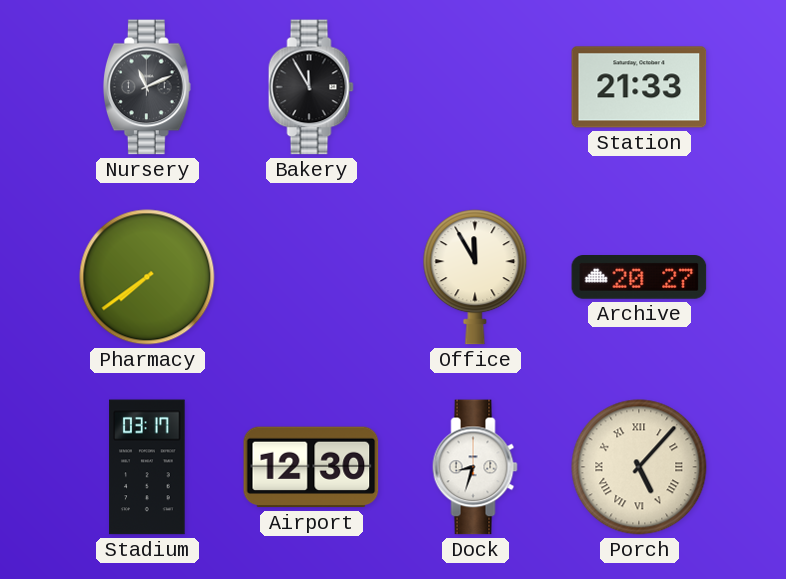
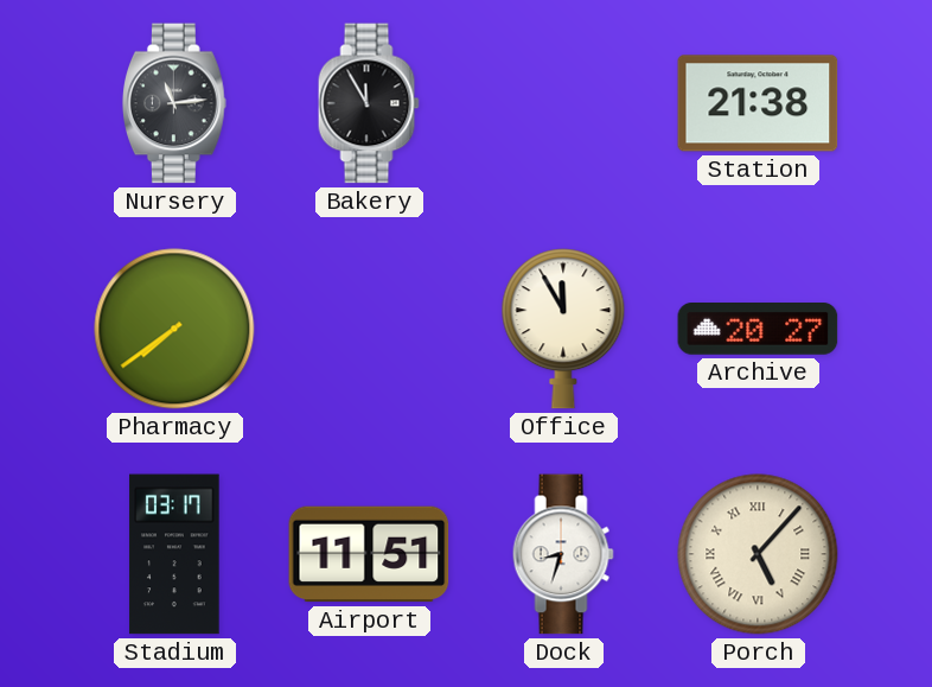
Nursery: 11:11 -> 11:14 (174, 103)
Station: 21:33 -> 21:38 (758, 103)
Airport: 12:30 -> 11:51 (369, 554)
